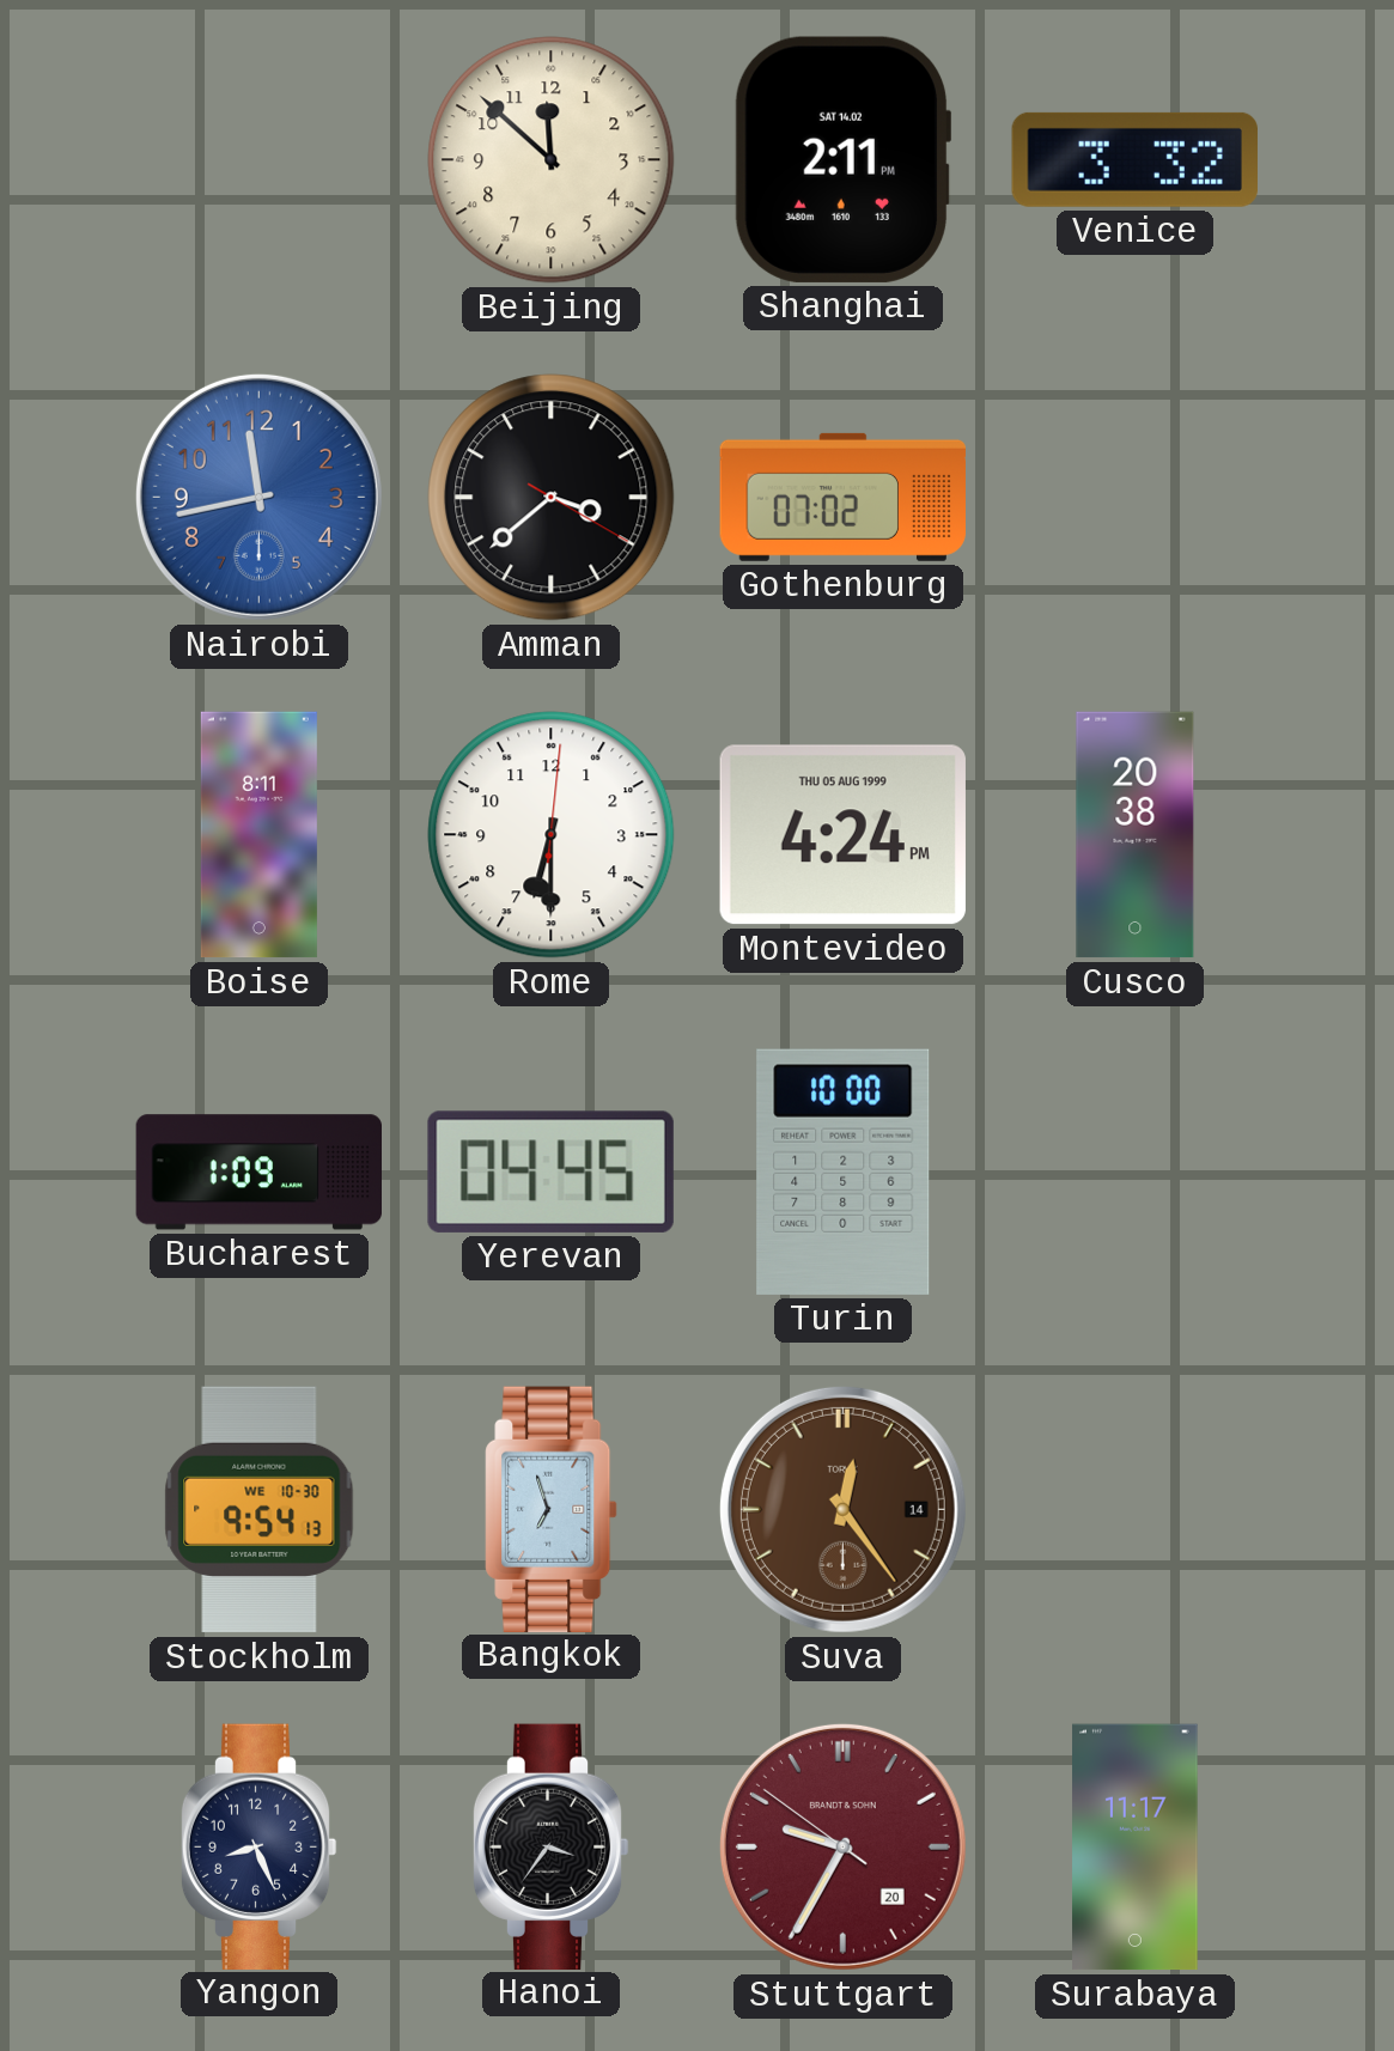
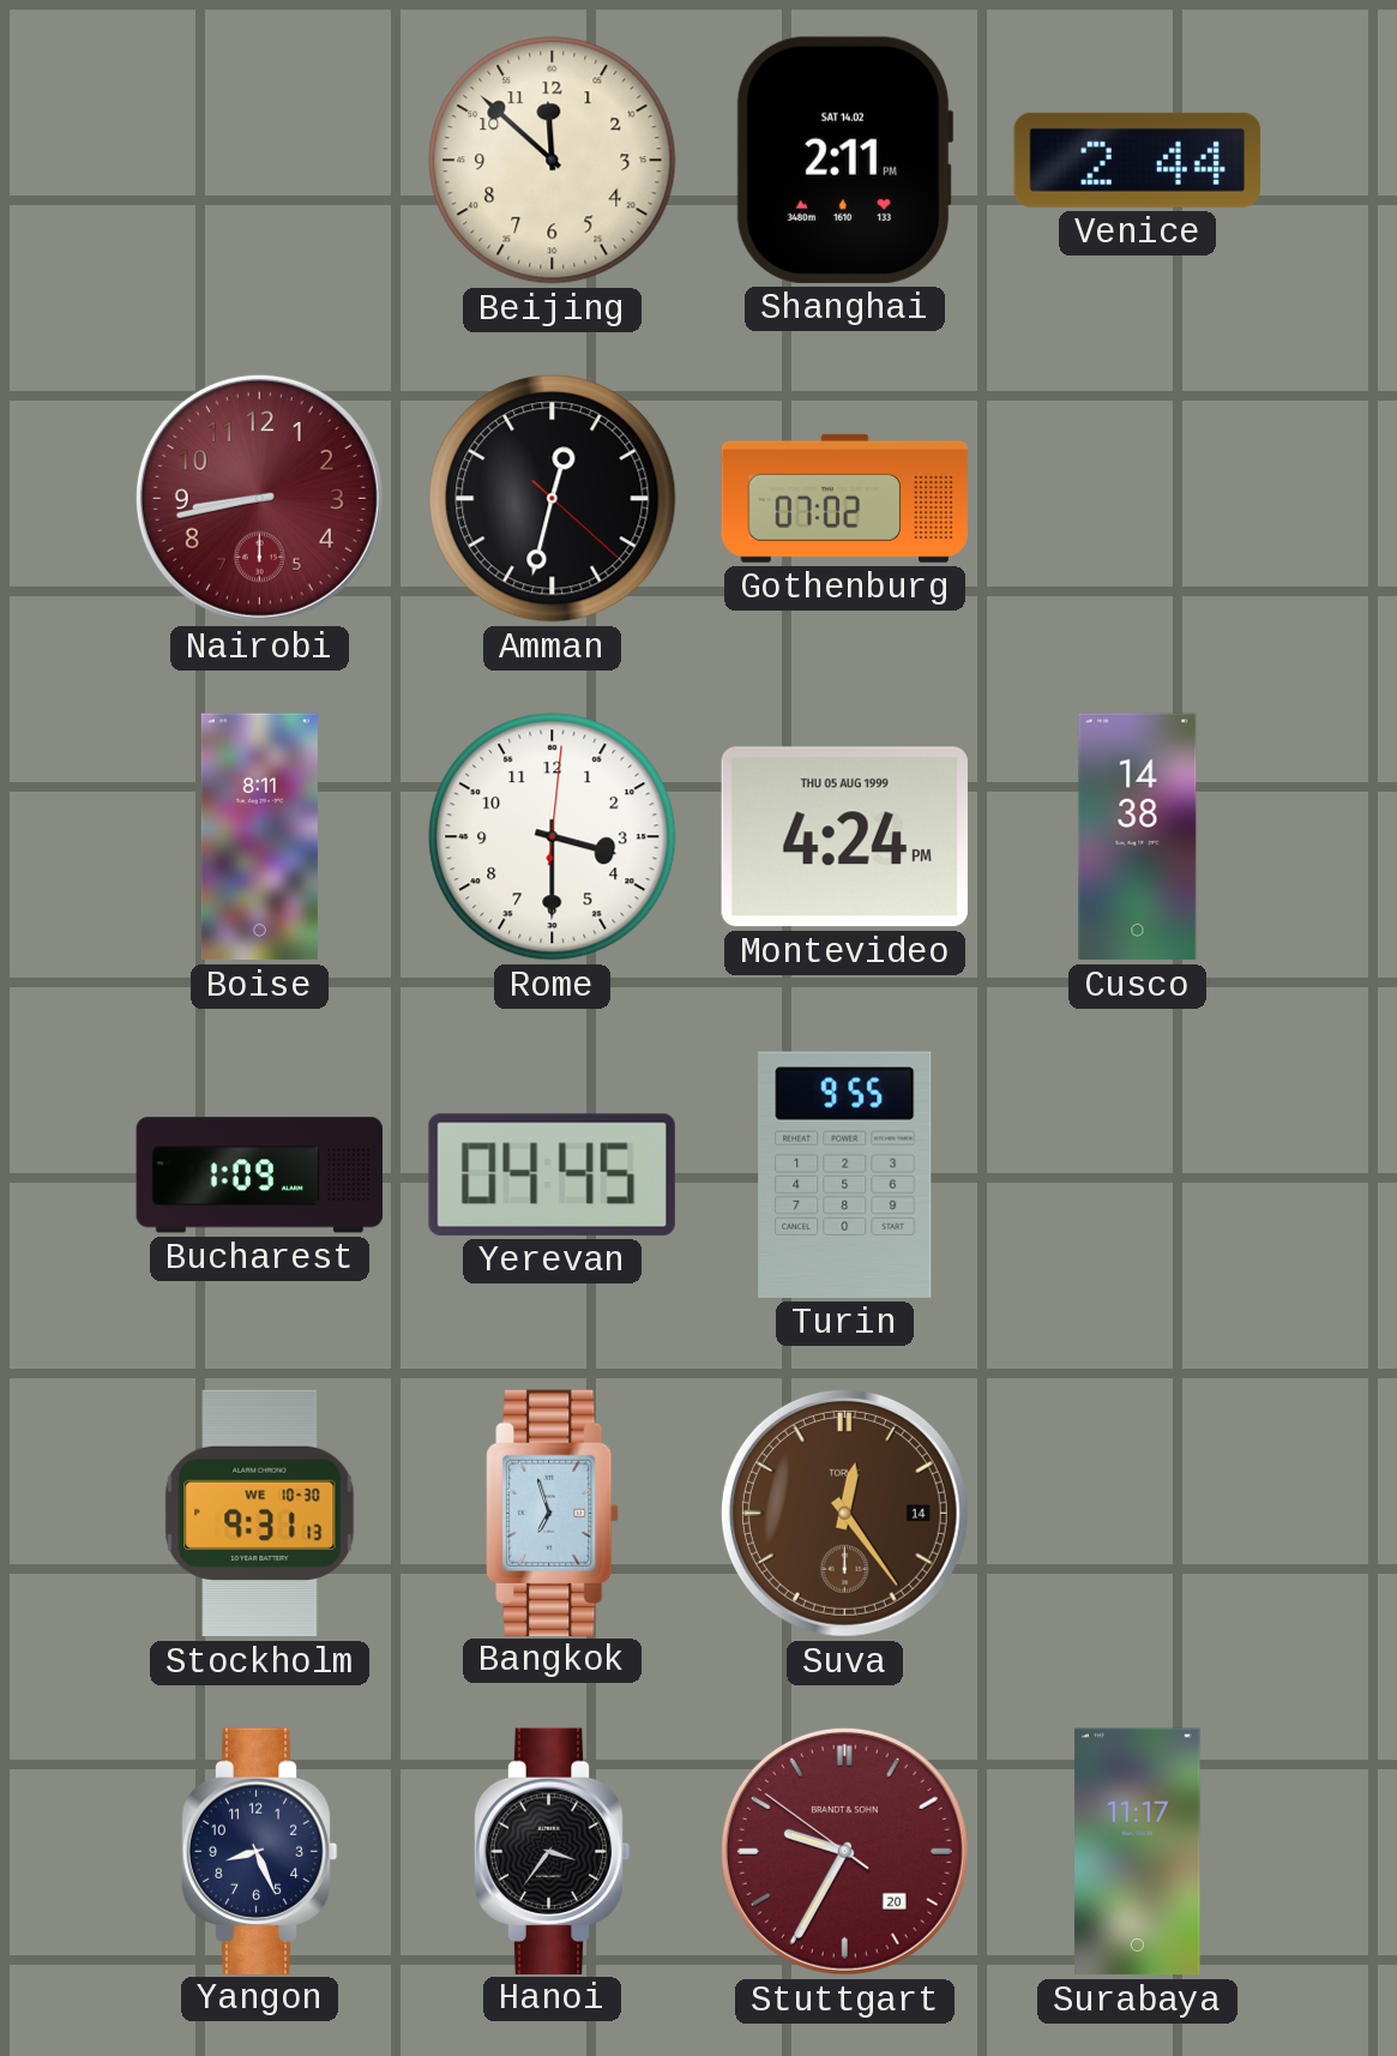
Venice: 3:32 -> 2:44 (1137, 160)
Nairobi: 11:43 -> 8:43 (259, 498)
Nairobi dial: blue -> burgundy (259, 498)
Amman: 3:38 -> 12:32 (553, 499)
Rome: 6:30 -> 3:30 (553, 837)
Cusco: 20:38 -> 14:38 (1138, 837)
Turin: 10:00 -> 9:55 (845, 1174)
Stockholm: 9:54 -> 9:31 (260, 1514)
